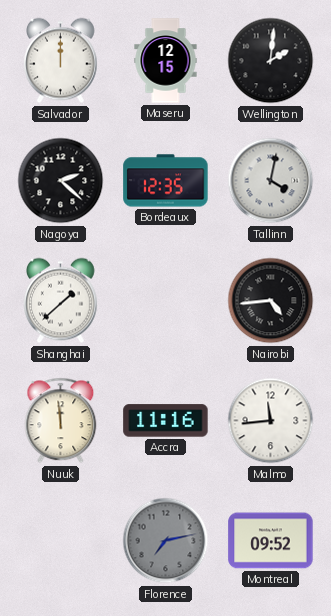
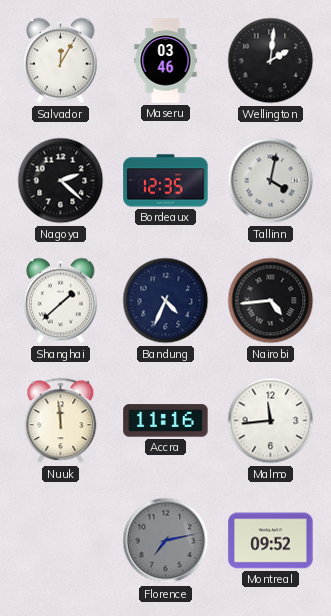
Salvador: 12:00 -> 12:05 (61, 61)
Maseru: 12:15 -> 03:46 (166, 61)
Bandung: none -> 4:34 (166, 301)
